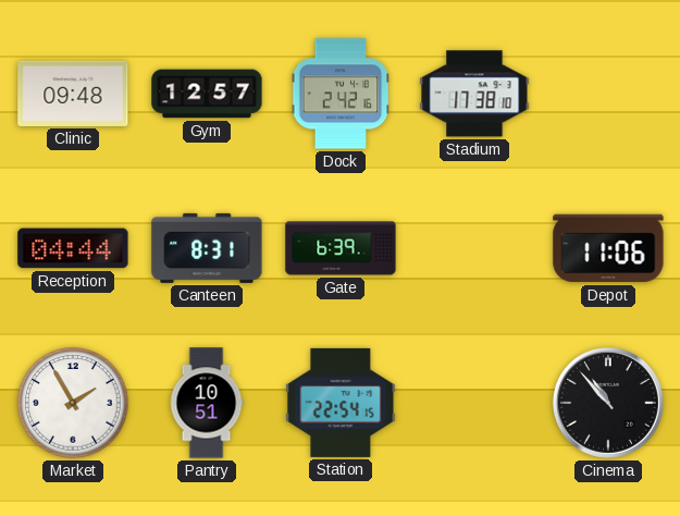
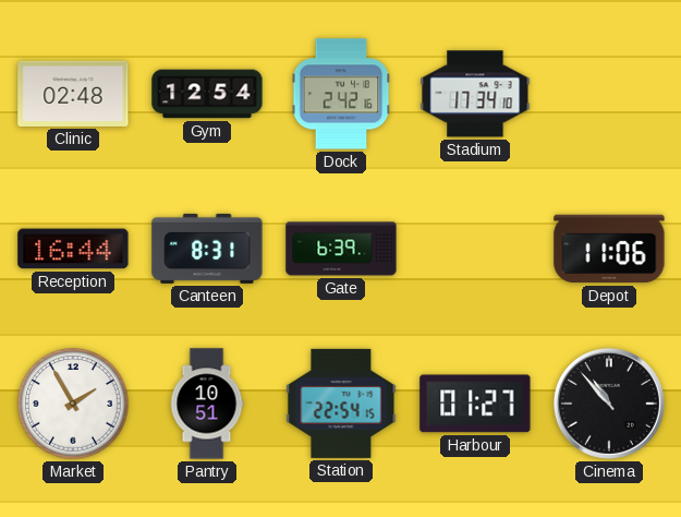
Clinic: 09:48 -> 02:48 (73, 94)
Gym: 12:57 -> 12:54 (207, 94)
Stadium: 17:38 -> 17:34 (475, 94)
Reception: 04:44 -> 16:44 (73, 249)
Harbour: none -> 01:27 (475, 404)
